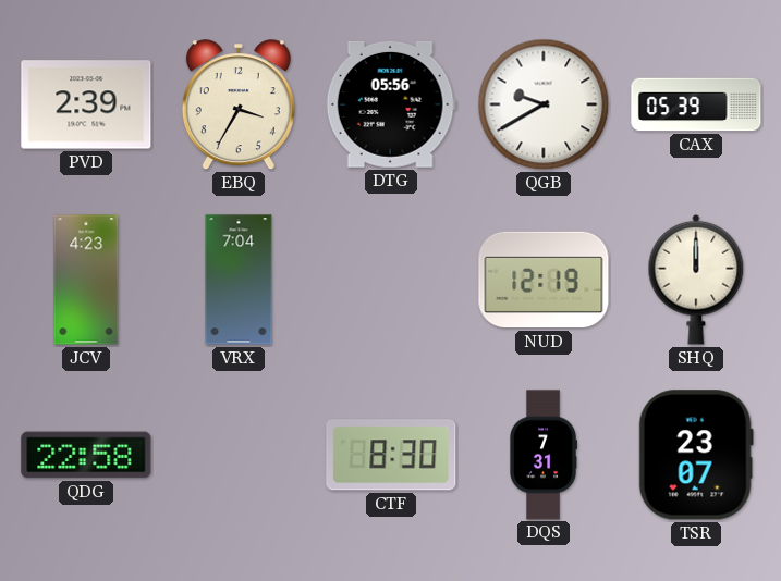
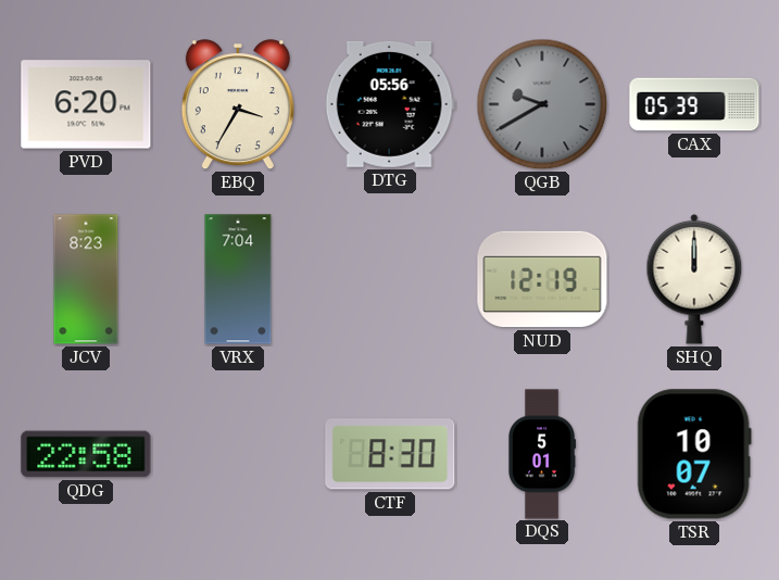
PVD: 2:39 -> 6:20 (86, 104)
QGB dial: white -> grey (542, 104)
JCV: 4:23 -> 8:23 (86, 279)
DQS: 7:31 -> 5:01 (542, 454)
TSR: 23:07 -> 10:07 (694, 454)
